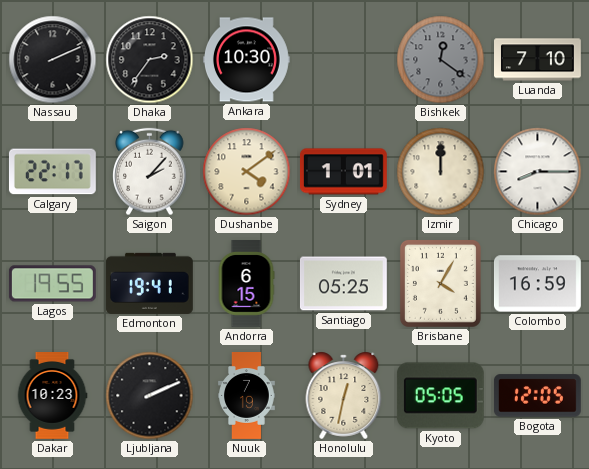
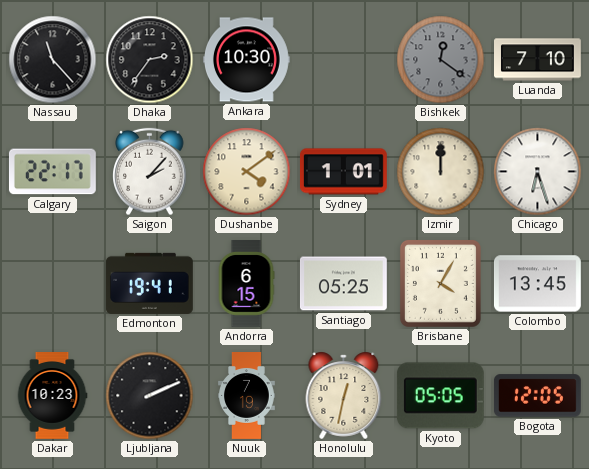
Nassau: 2:11 -> 11:23 (53, 60)
Chicago: 8:15 -> 6:27 (538, 172)
Lagos: 19:55 -> none (52, 284)
Colombo: 16:59 -> 13:45 (537, 284)
